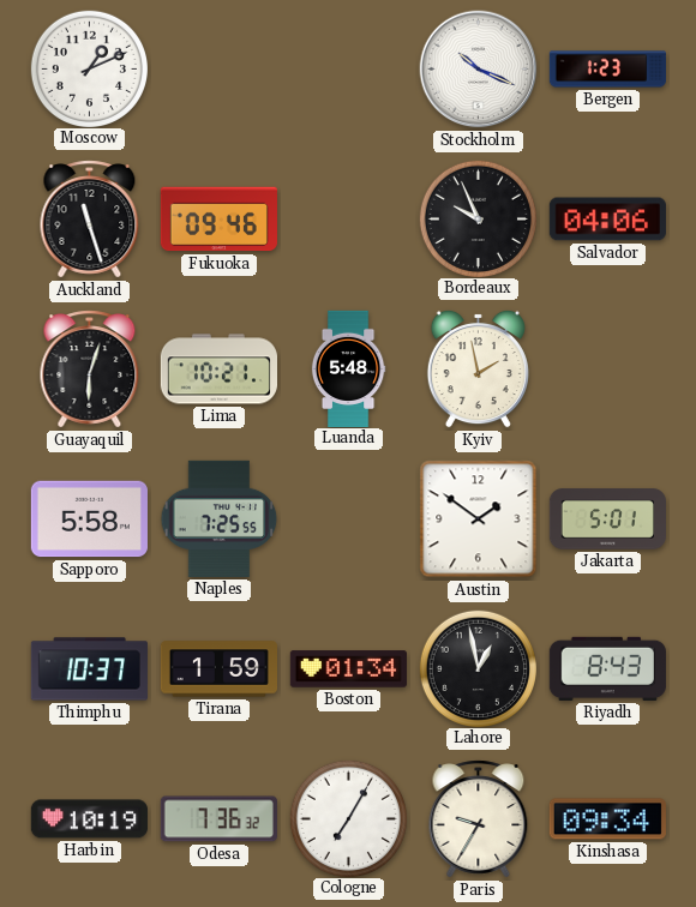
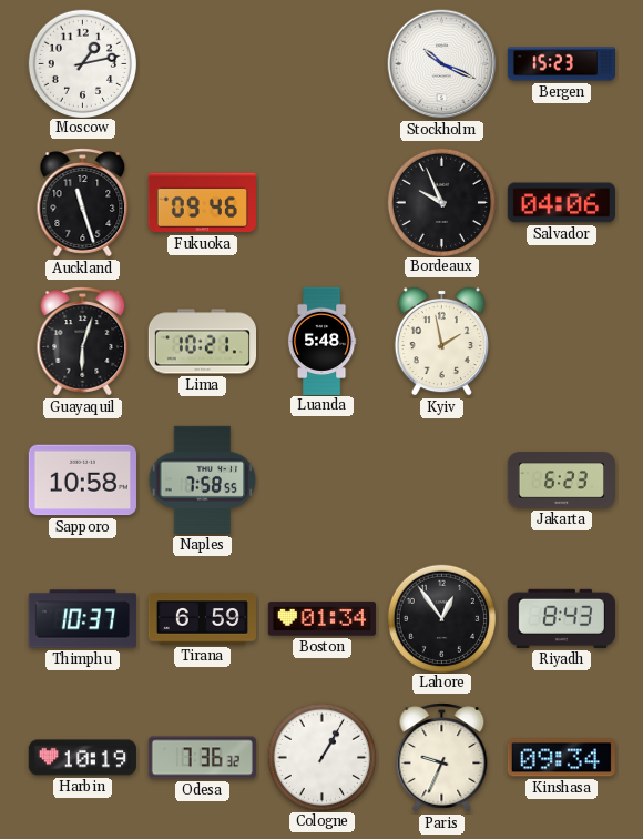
Moscow: 1:11 -> 1:13 (82, 63)
Bergen: 1:23 -> 15:23 (561, 64)
Sapporo: 5:58 -> 10:58 (82, 481)
Naples: 7:25 -> 7:58 (203, 479)
Austin: 1:51 -> none (479, 519)
Jakarta: 5:01 -> 6:23 (561, 481)
Tirana: 1:59 -> 6:59 (202, 619)
Lahore: 12:58 -> 12:54 (441, 618)
Cologne: 7:05 -> 1:05 (321, 757)
Paris: 9:35 -> 9:34 (442, 758)
